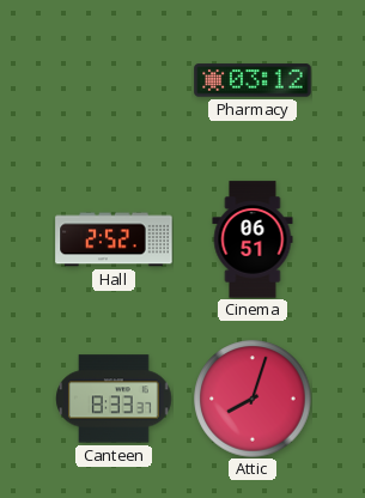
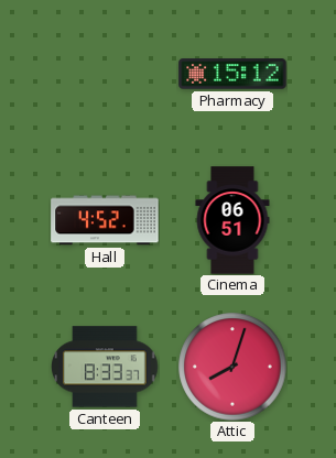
Pharmacy: 03:12 -> 15:12 (232, 74)
Hall: 2:52 -> 4:52 (105, 220)
